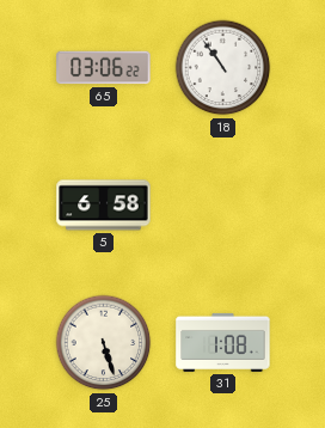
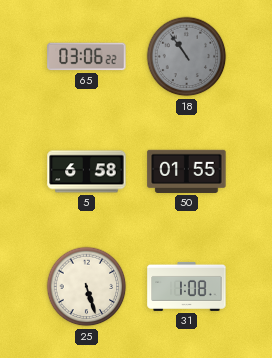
18 dial: white -> grey (187, 57)
50: none -> 01:55 (187, 171)
